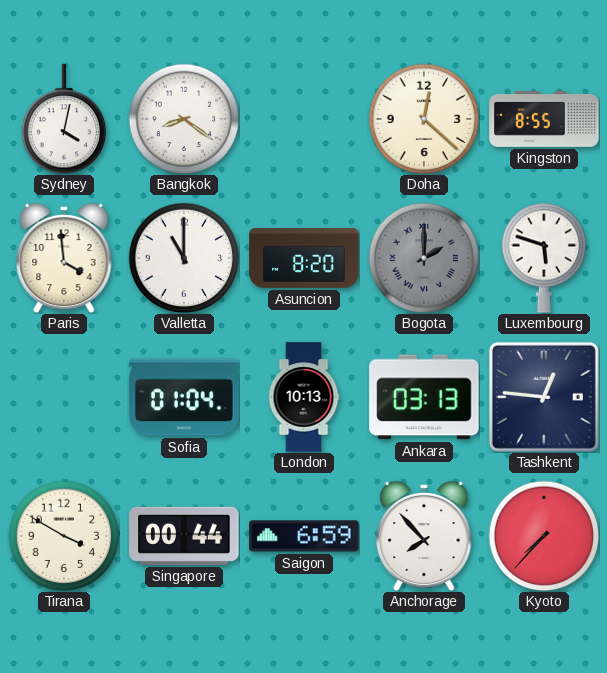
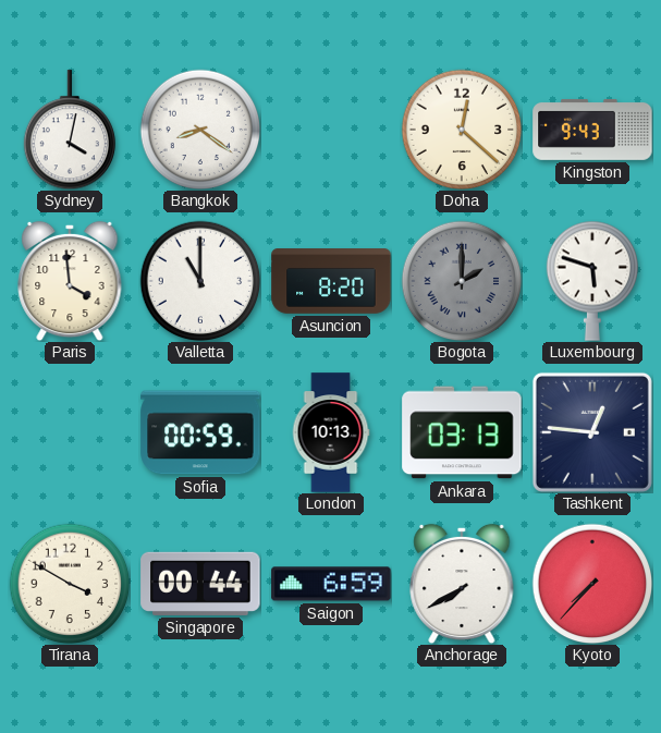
Kingston: 8:55 -> 9:43 (592, 130)
Sofia: 01:04 -> 00:59 (200, 432)
Anchorage: 7:53 -> 7:40 (462, 584)
